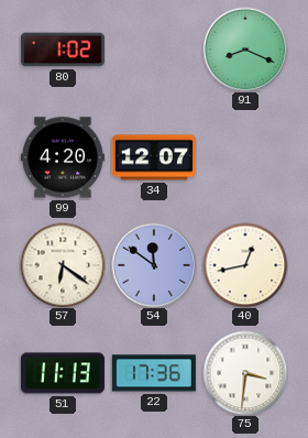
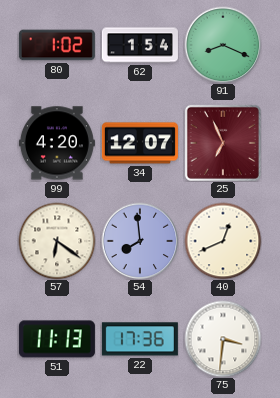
62: none -> 1:54 (140, 45)
25: none -> 6:56 (223, 143)
54: 11:51 -> 7:59 (140, 241)
40: 12:43 -> 12:41 (223, 241)
